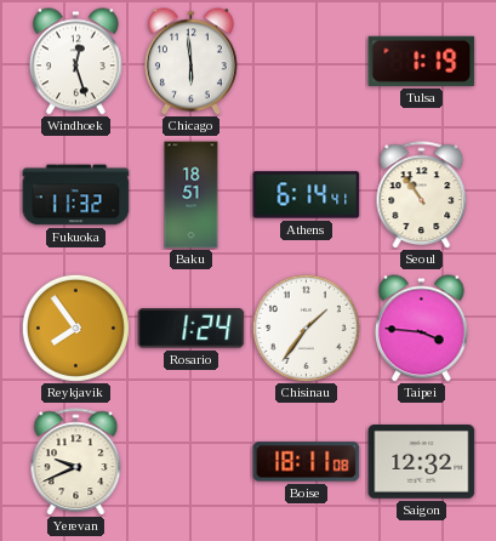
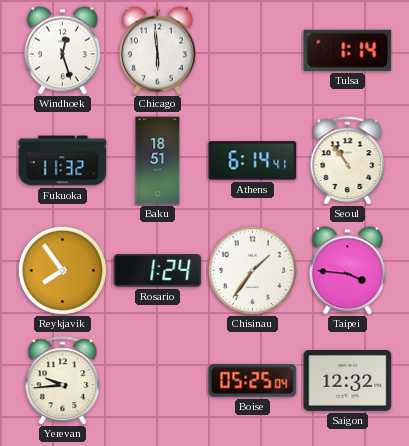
Tulsa: 1:19 -> 1:14 (348, 50)
Yerevan: 9:41 -> 9:44 (63, 381)
Boise: 18:11 -> 05:25 (253, 381)
